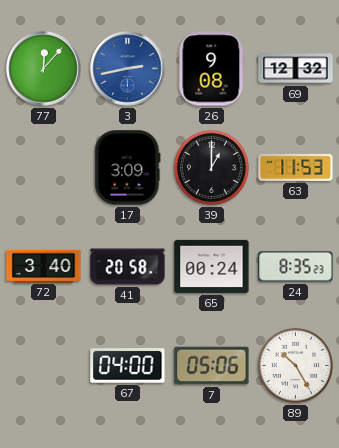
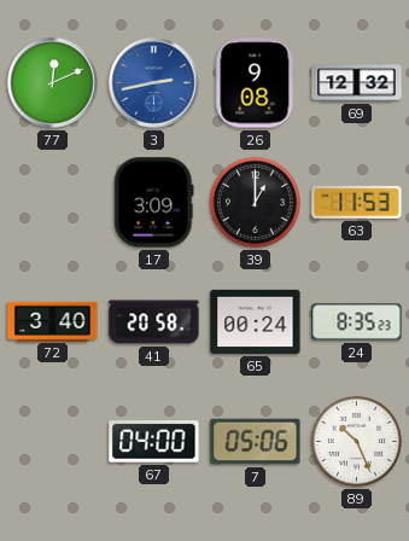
77: 12:07 -> 12:11 (53, 83)
89: 10:25 -> 10:26 (356, 441)
